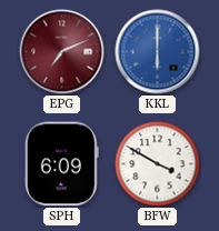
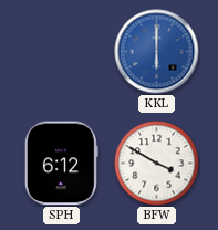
EPG: 7:11 -> none (62, 52)
SPH: 6:09 -> 6:12 (61, 164)
